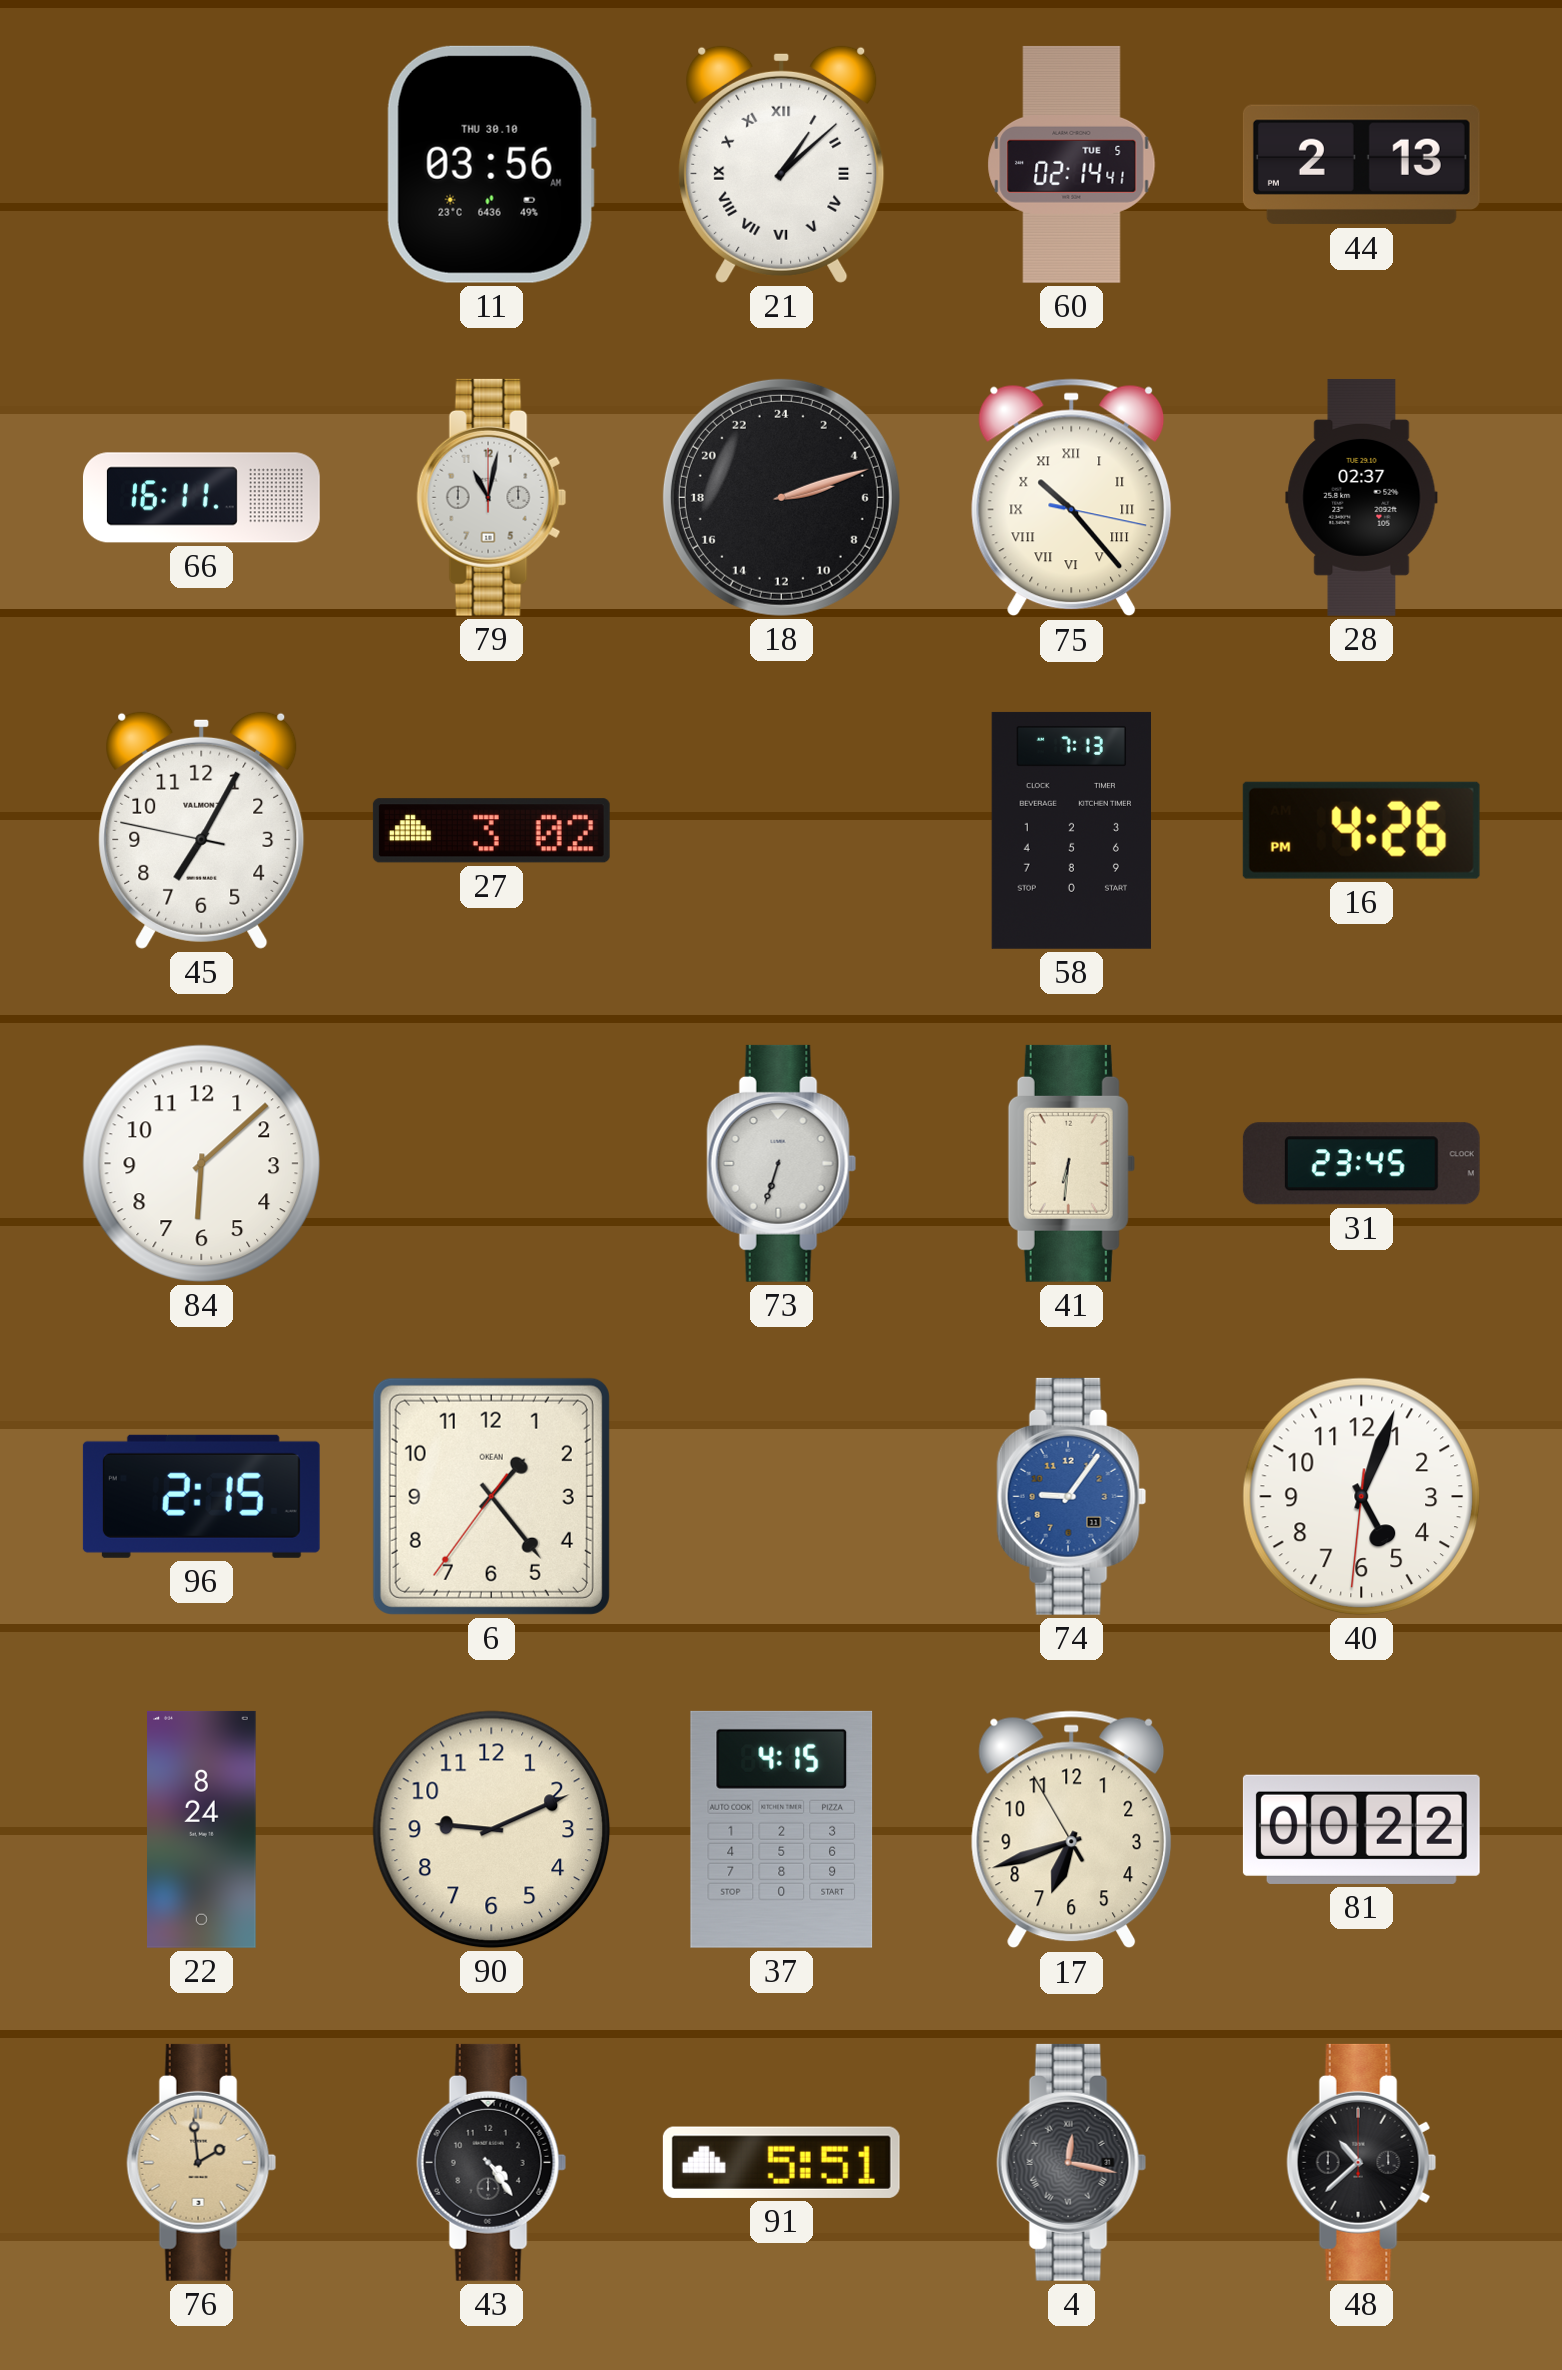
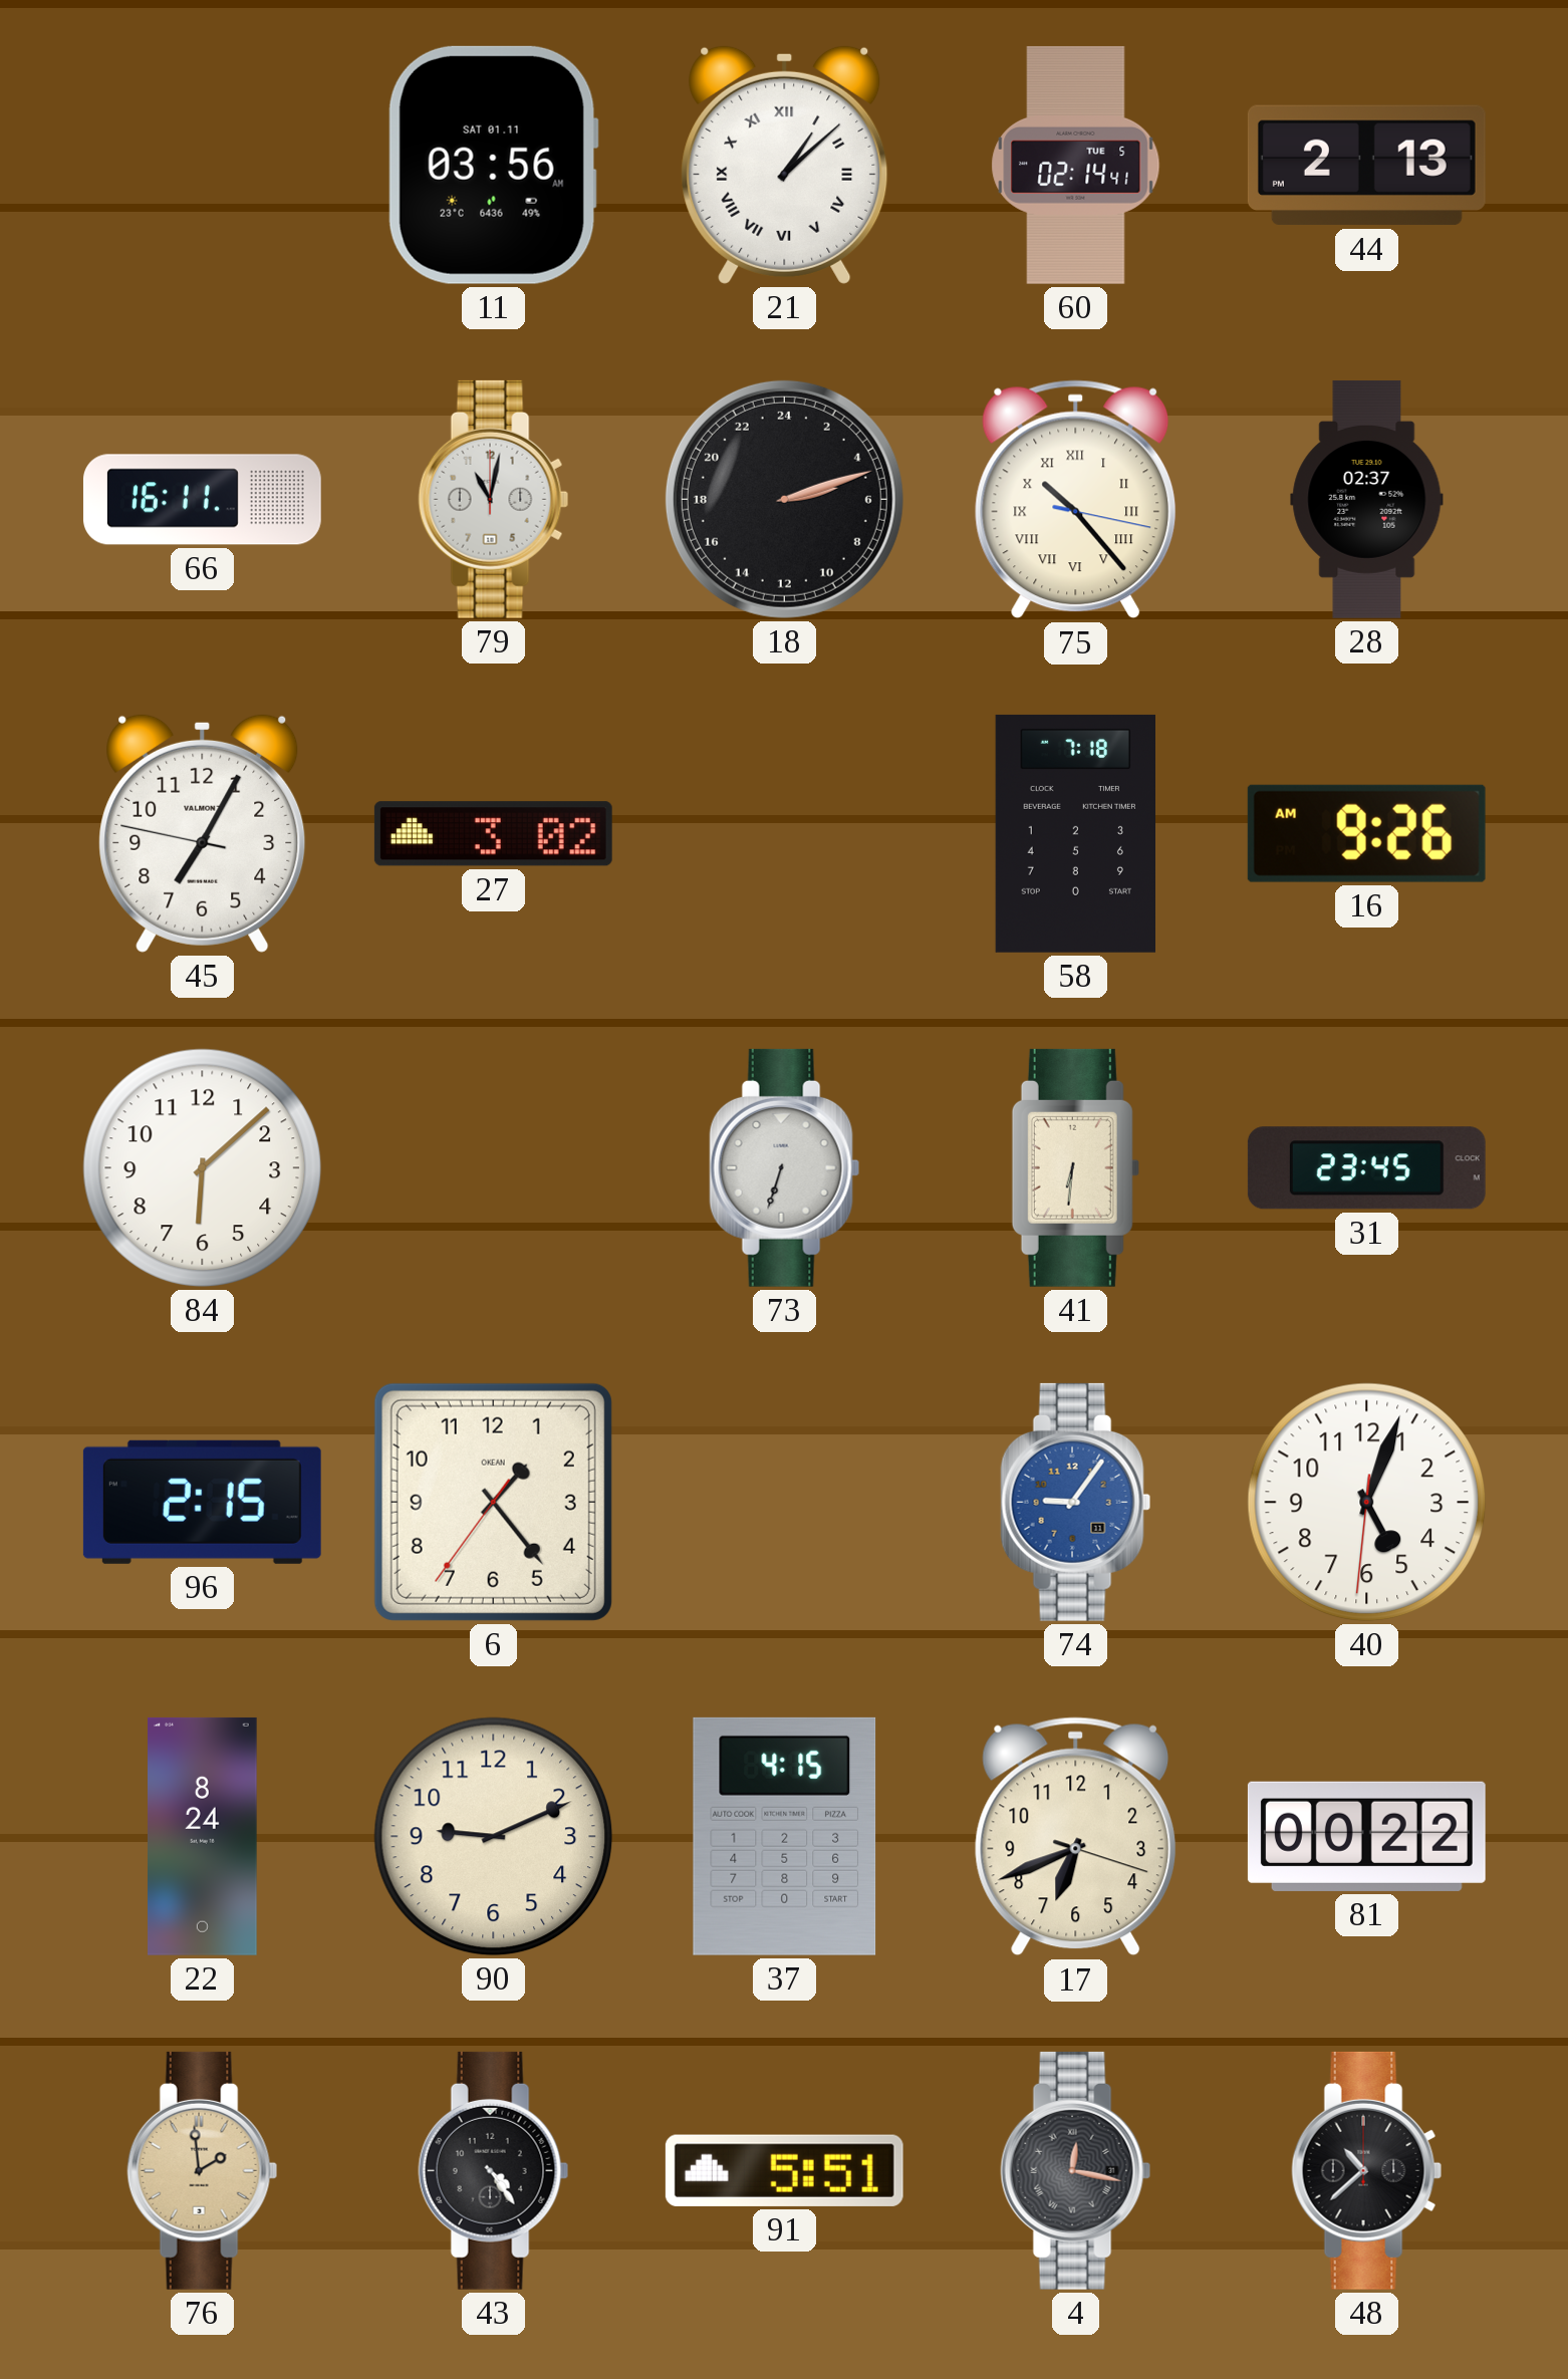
11 date: THU 30.10 -> SAT 01.11 (493, 165)
58: 7:13 -> 7:18 (1075, 833)
16: 4:26 -> 9:26 (1366, 833)
17: 6:41:55 -> 6:41:18 (1076, 1837)
